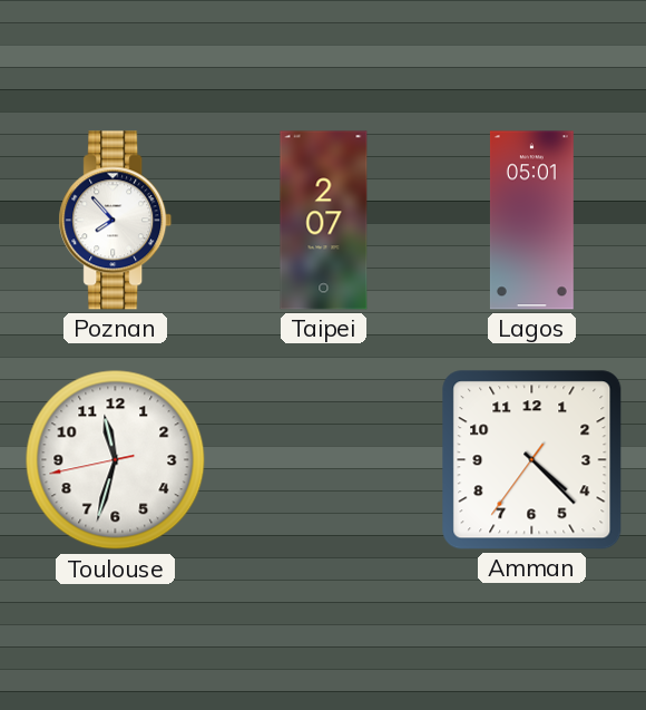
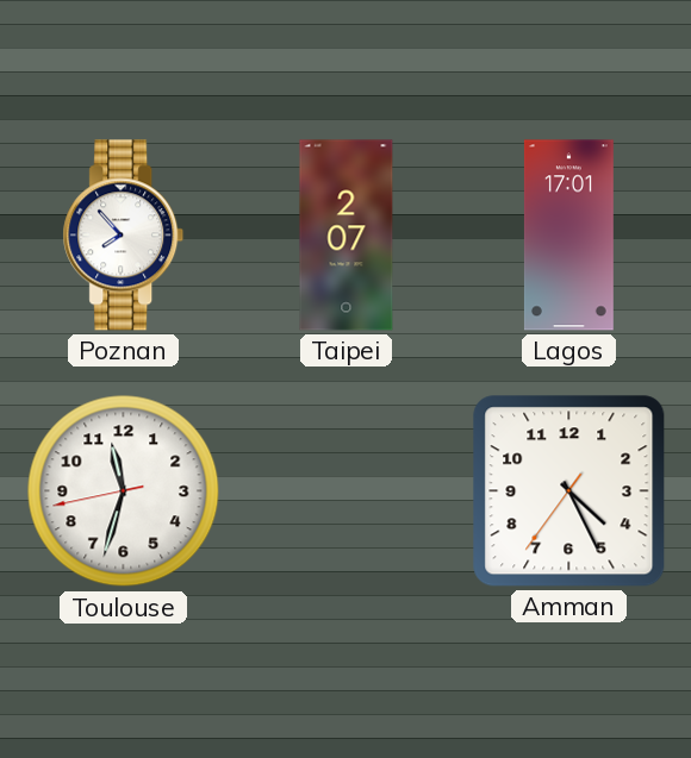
Lagos: 05:01 -> 17:01 (568, 236)
Amman: 4:22 -> 4:25 (569, 491)
